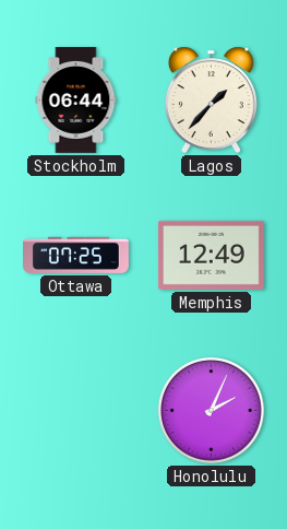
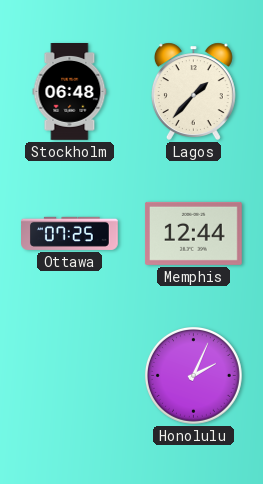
Stockholm: 06:44 -> 06:48 (70, 92)
Memphis: 12:49 -> 12:44 (193, 233)
